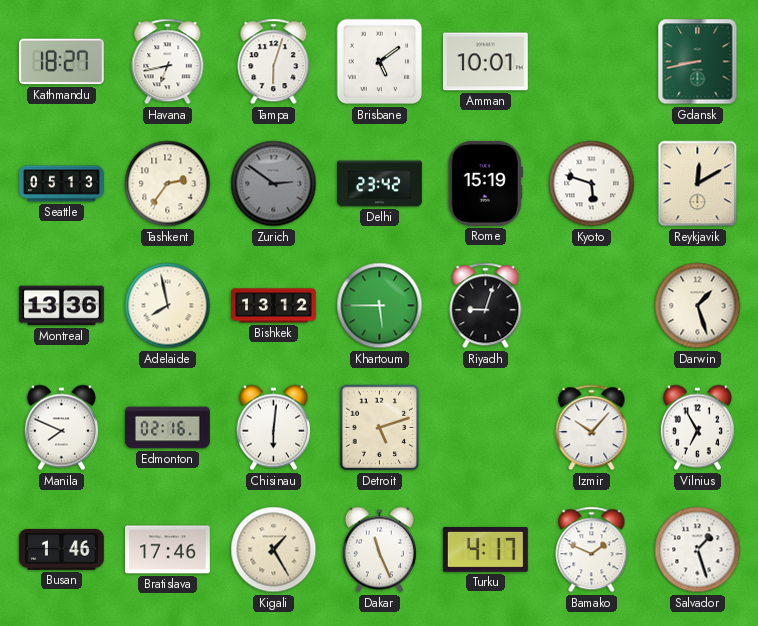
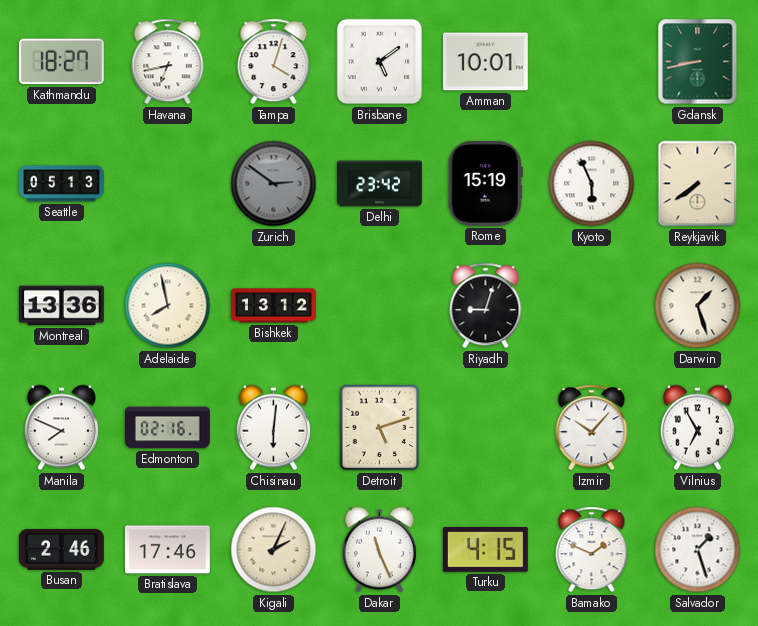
Tampa: 6:03 -> 4:03 (274, 62)
Tashkent: 2:36 -> none (168, 184)
Kyoto: 5:48 -> 5:56 (592, 184)
Reykjavik: 12:10 -> 7:39 (698, 184)
Khartoum: 5:45 -> none (380, 306)
Busan: 1:46 -> 2:46 (61, 549)
Kigali: 1:25 -> 2:04 (274, 550)
Turku: 4:17 -> 4:15 (485, 550)
